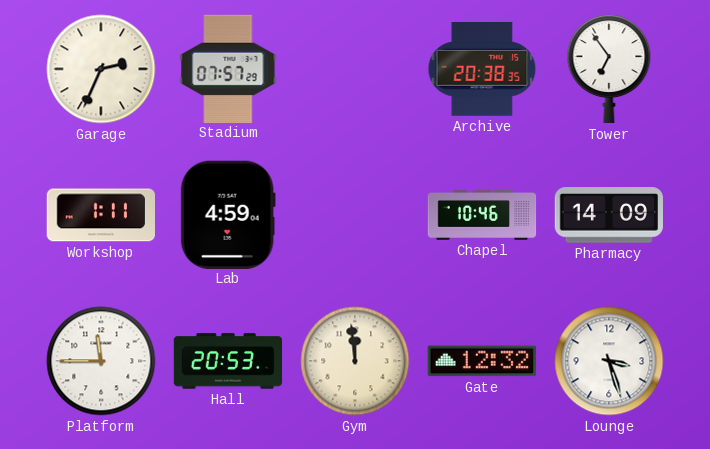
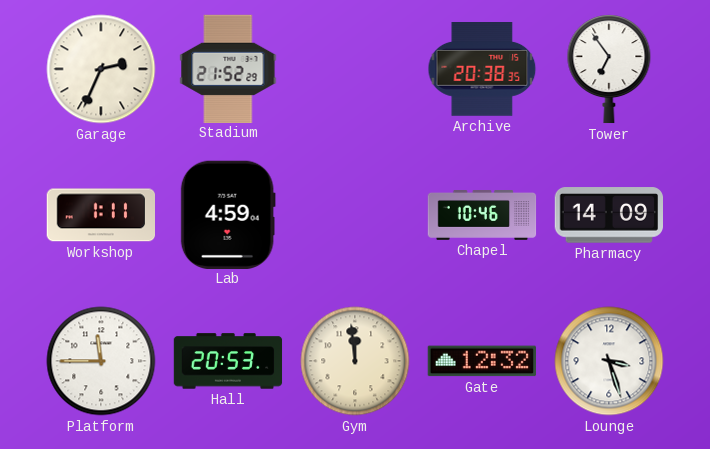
Stadium: 07:57 -> 21:52 (228, 68)
